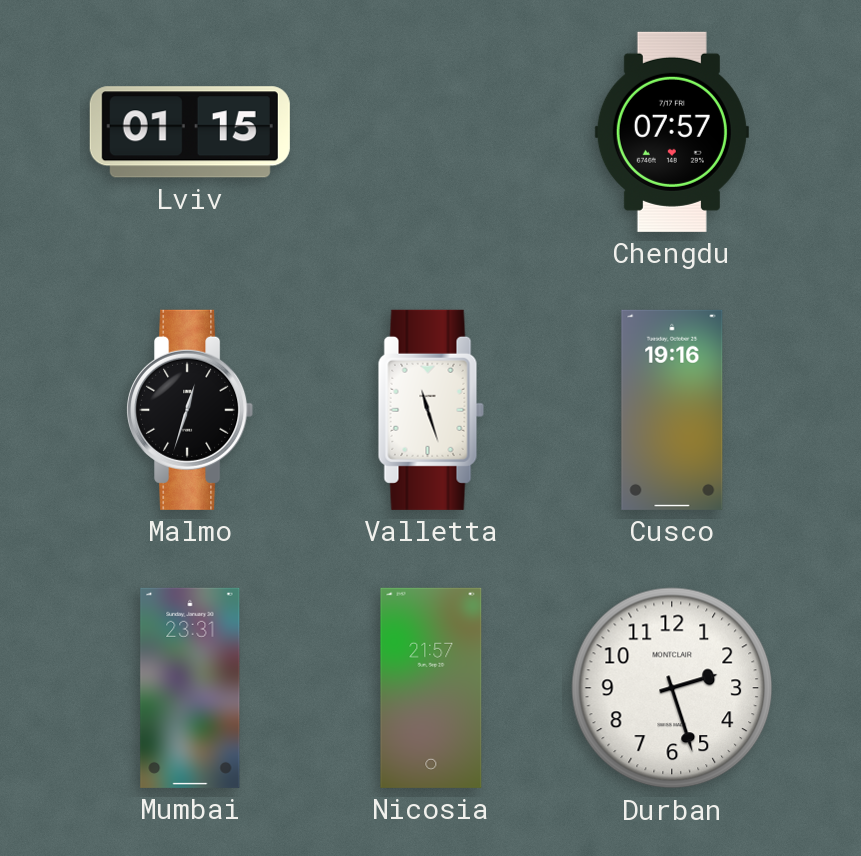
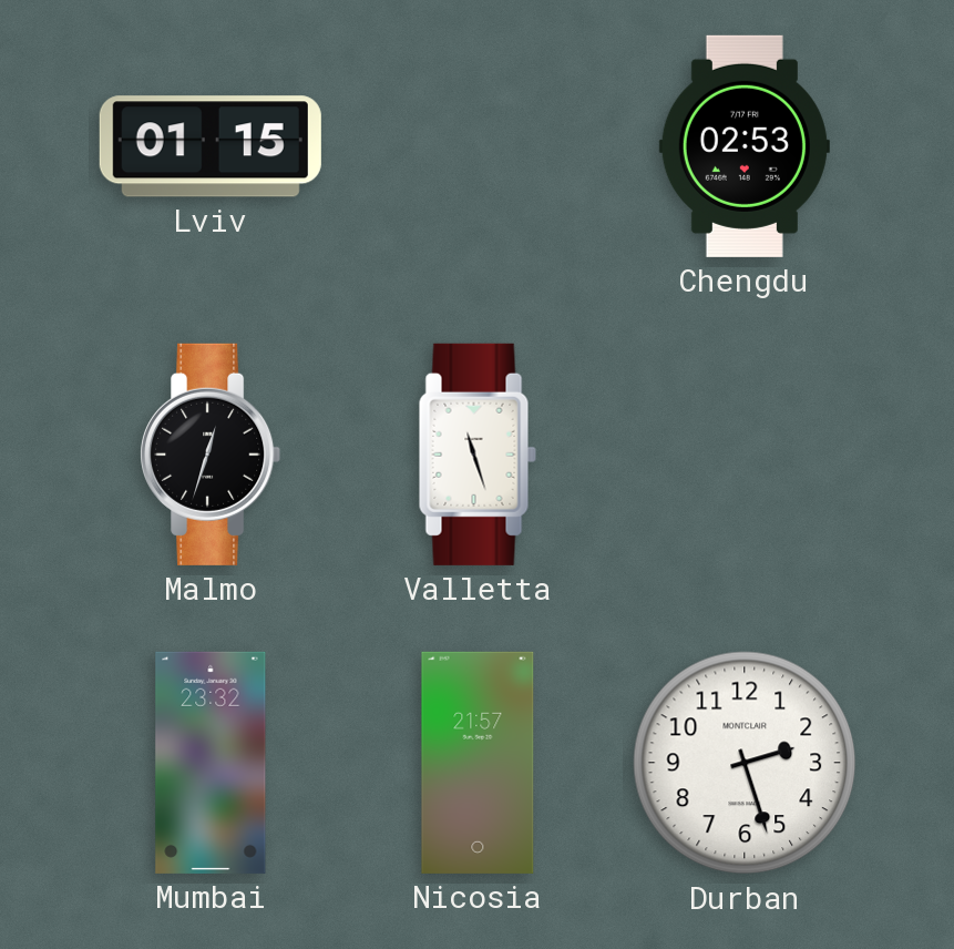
Chengdu: 07:57 -> 02:53 (745, 146)
Cusco: 19:16 -> none (672, 410)
Mumbai: 23:31 -> 23:32 (211, 763)
